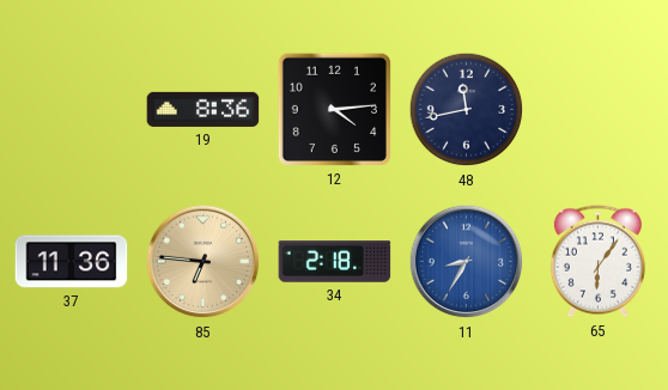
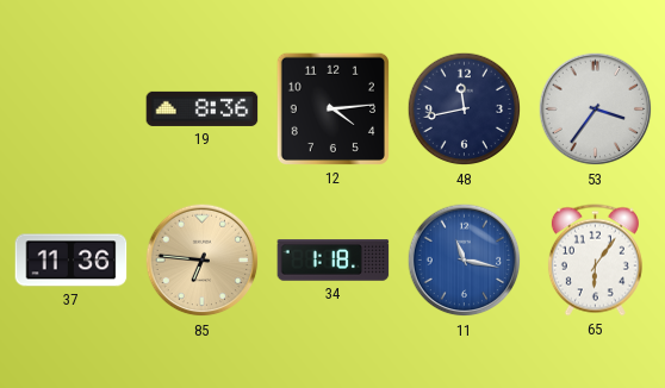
53: none -> 3:36 (596, 109)
34: 2:18 -> 1:18 (334, 261)
11: 8:35 -> 11:17 (465, 261)
